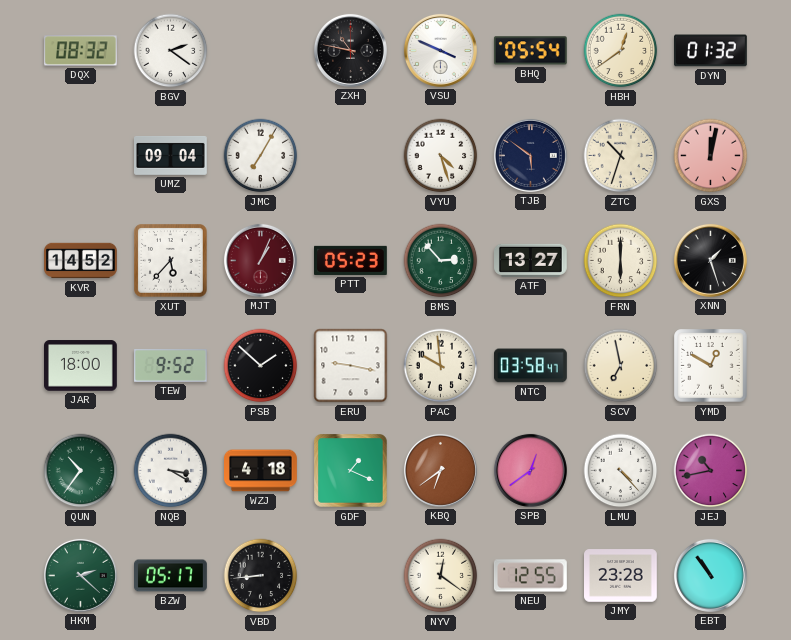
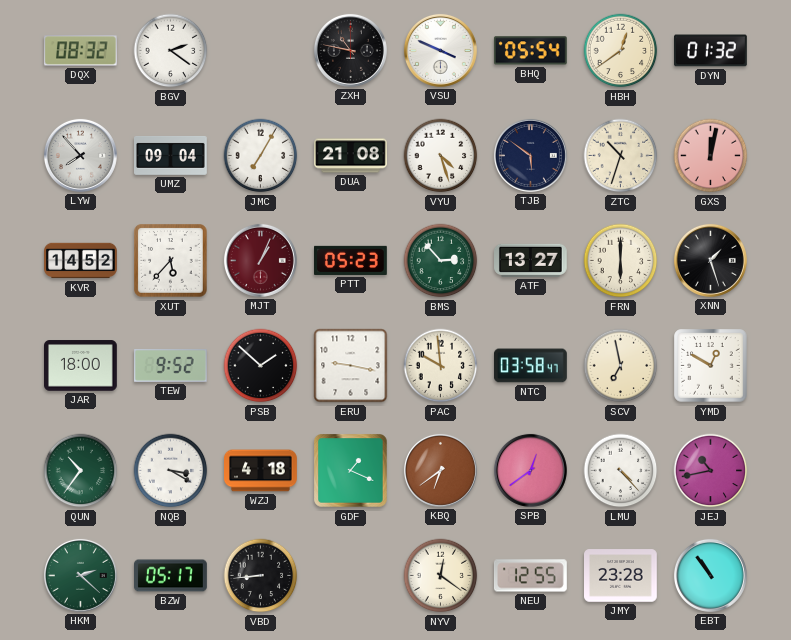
LYW: none -> 7:53 (80, 155)
DUA: none -> 21:08 (351, 156)
